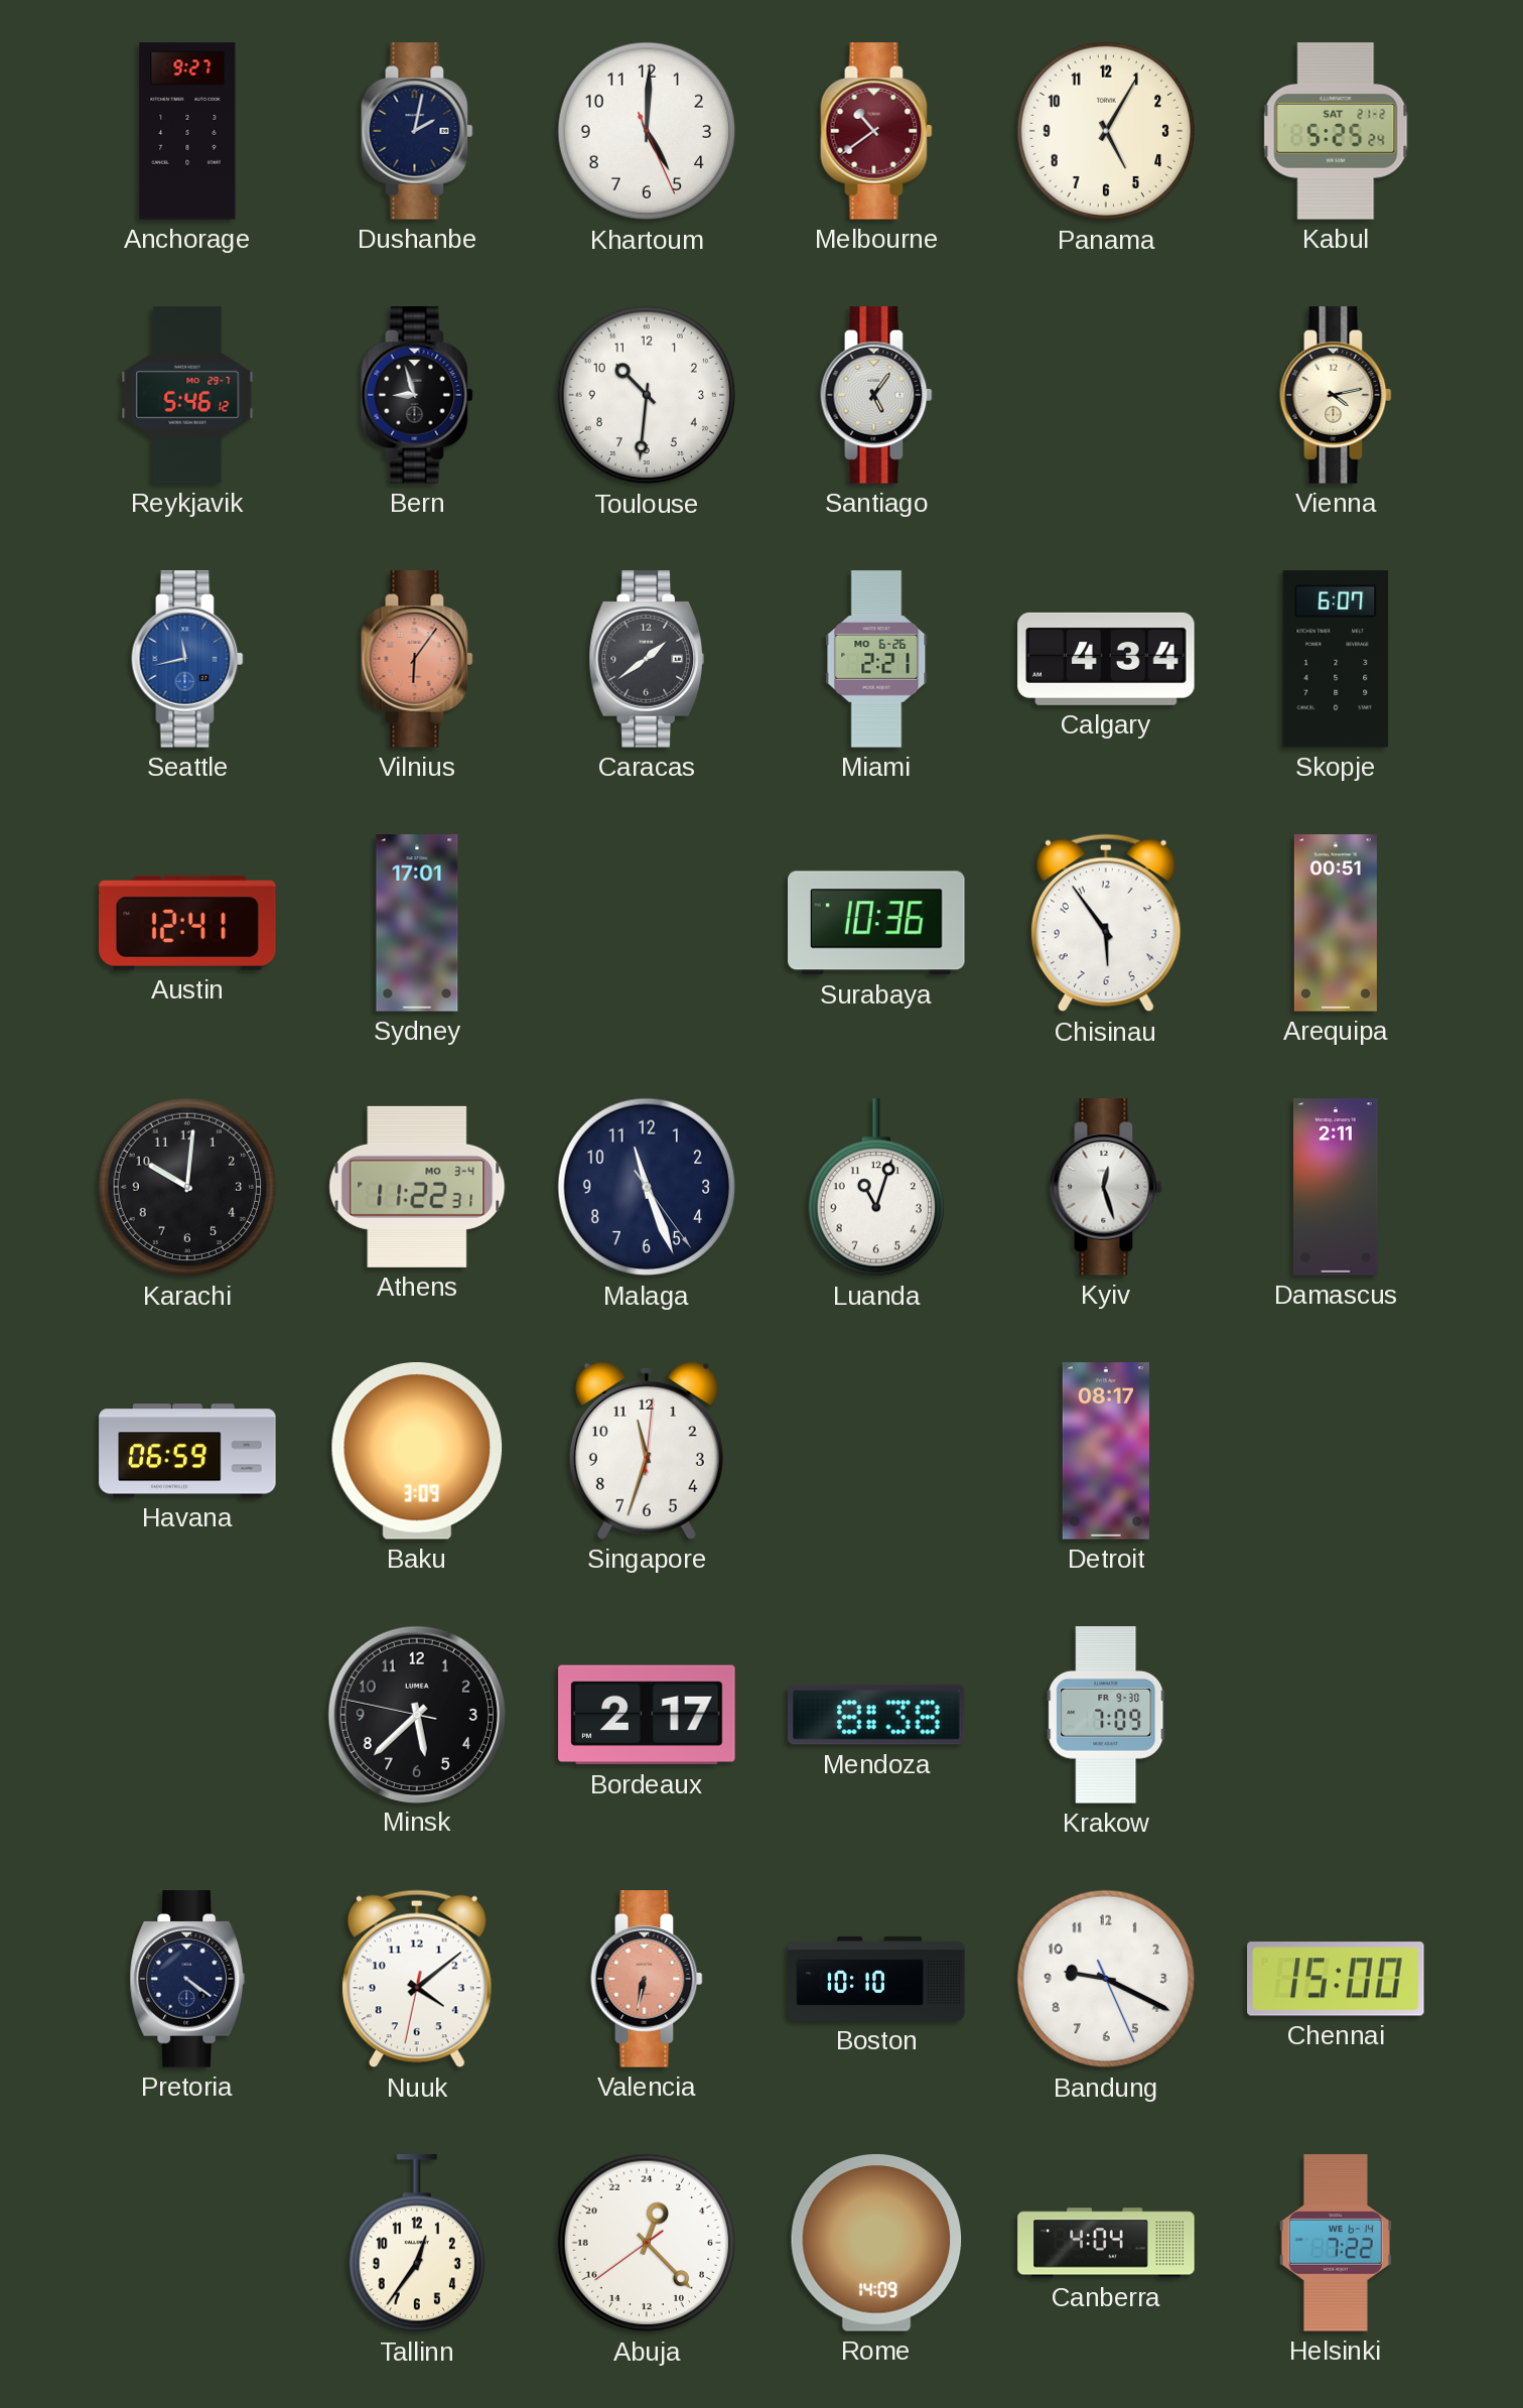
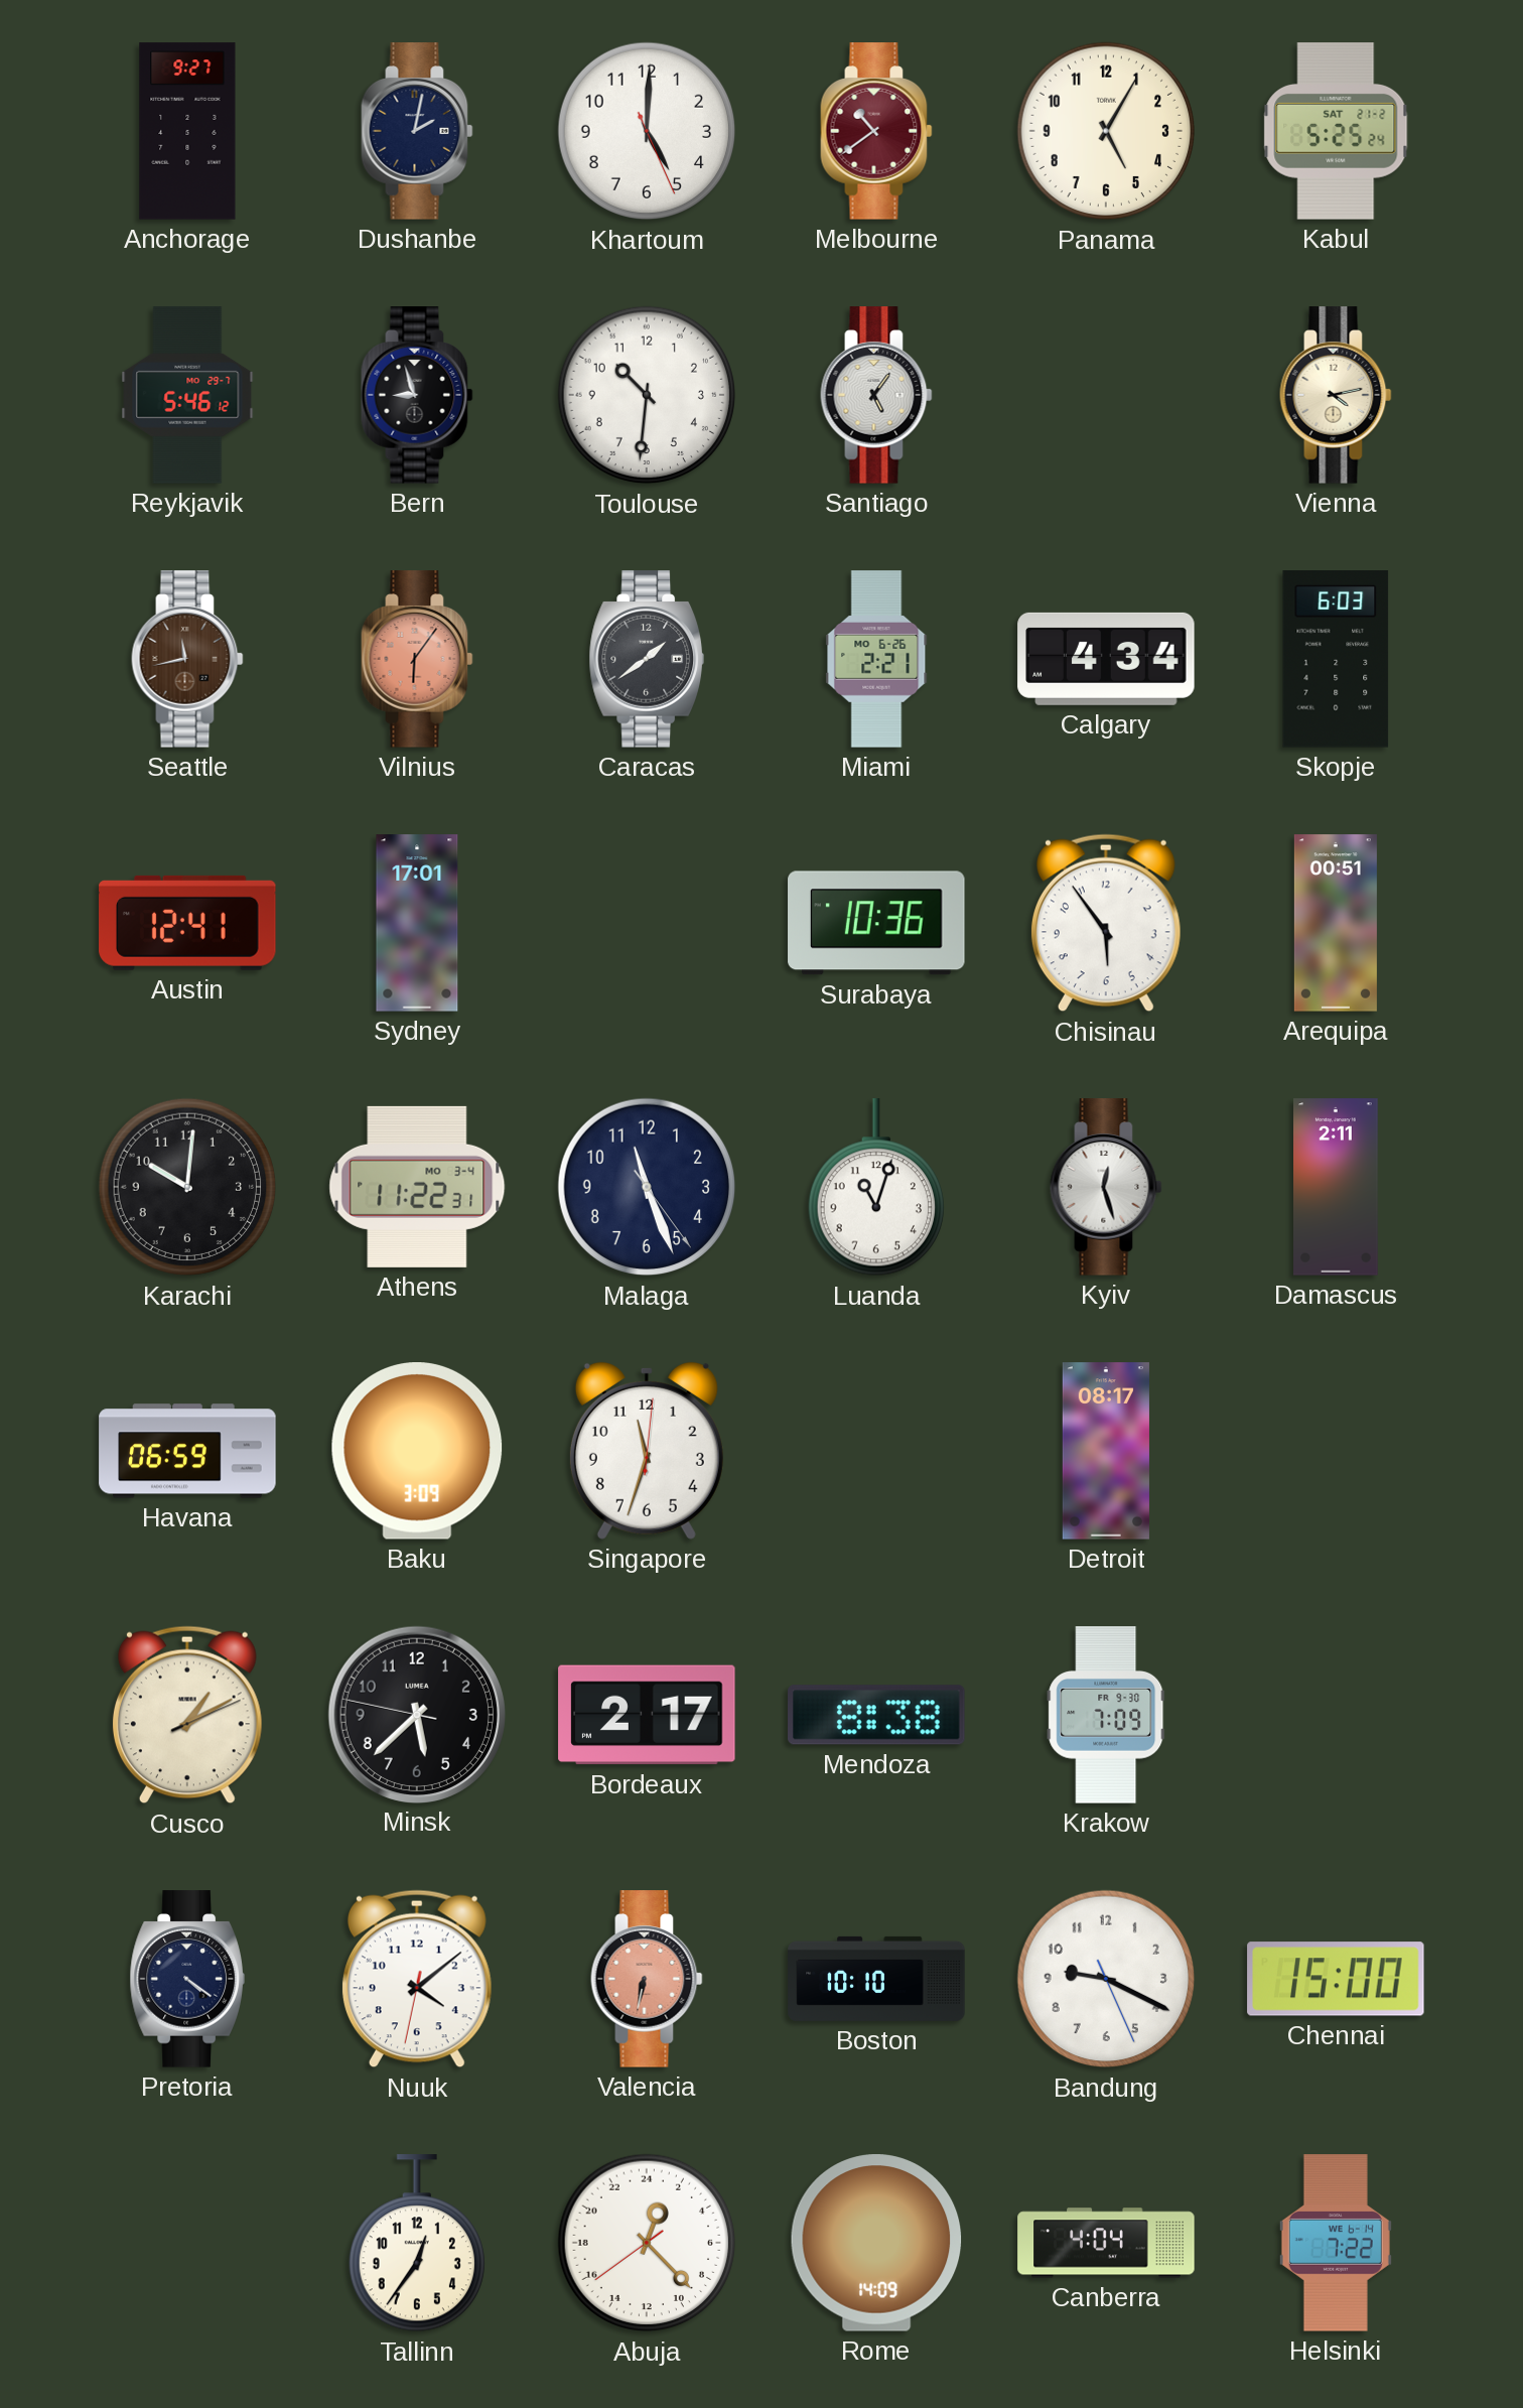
Seattle dial: blue -> brown (187, 659)
Skopje: 6:07 -> 6:03 (1336, 659)
Cusco: none -> 1:10 (187, 1715)
